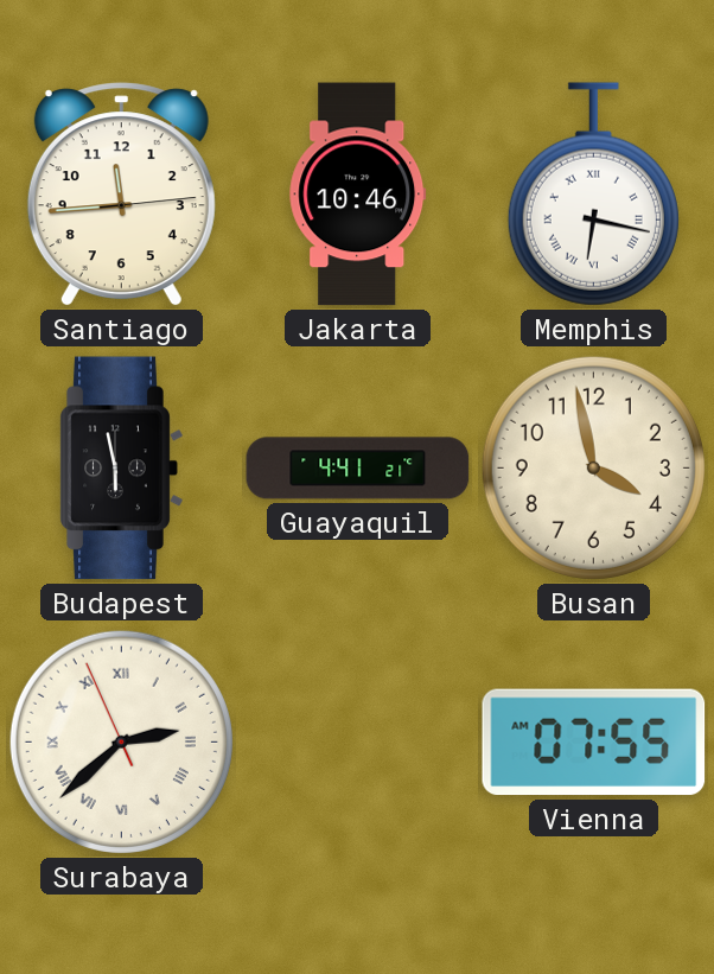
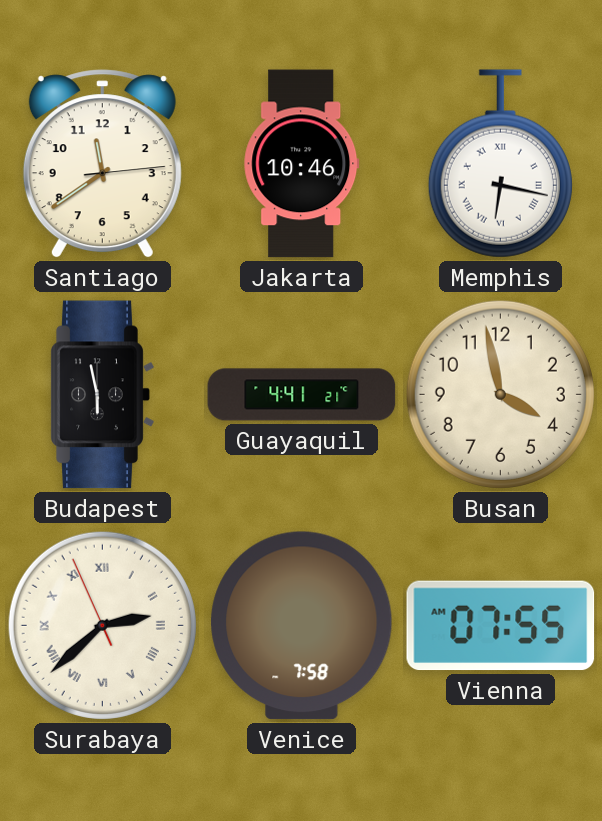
Santiago: 11:44 -> 11:39 (102, 164)
Venice: none -> 7:58 (302, 626)
